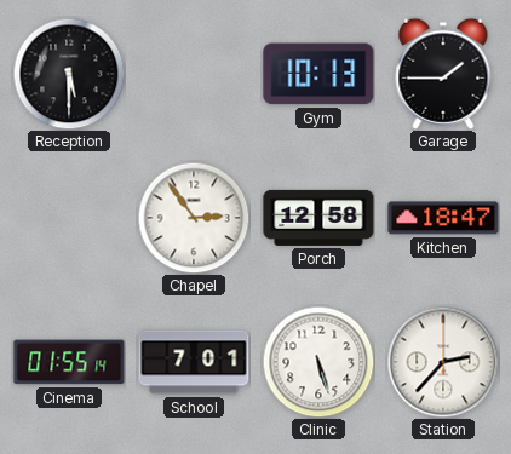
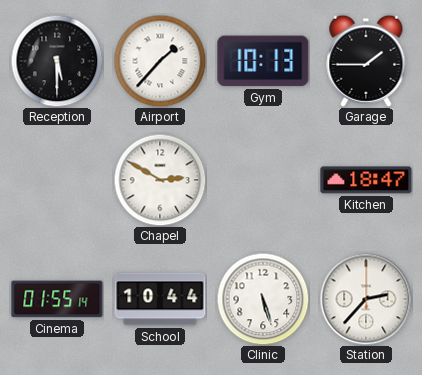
Airport: none -> 1:37 (160, 61)
Chapel: 2:54 -> 2:50 (160, 180)
Porch: 12:58 -> none (318, 218)
School: 7:01 -> 10:44 (160, 299)
